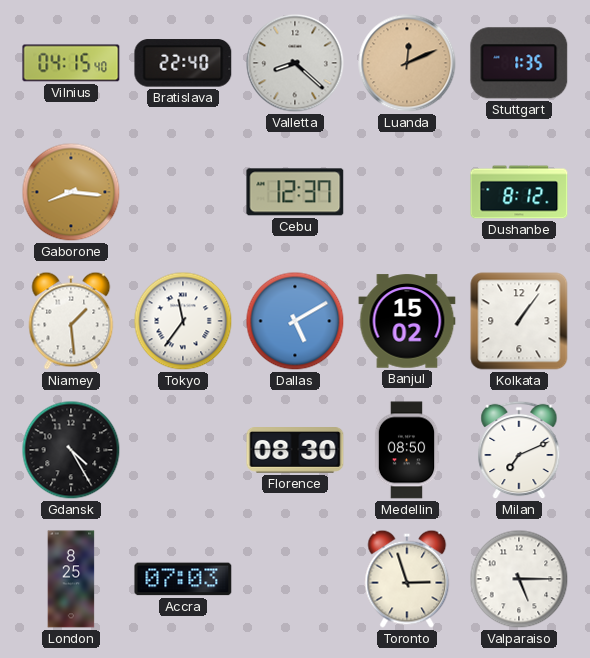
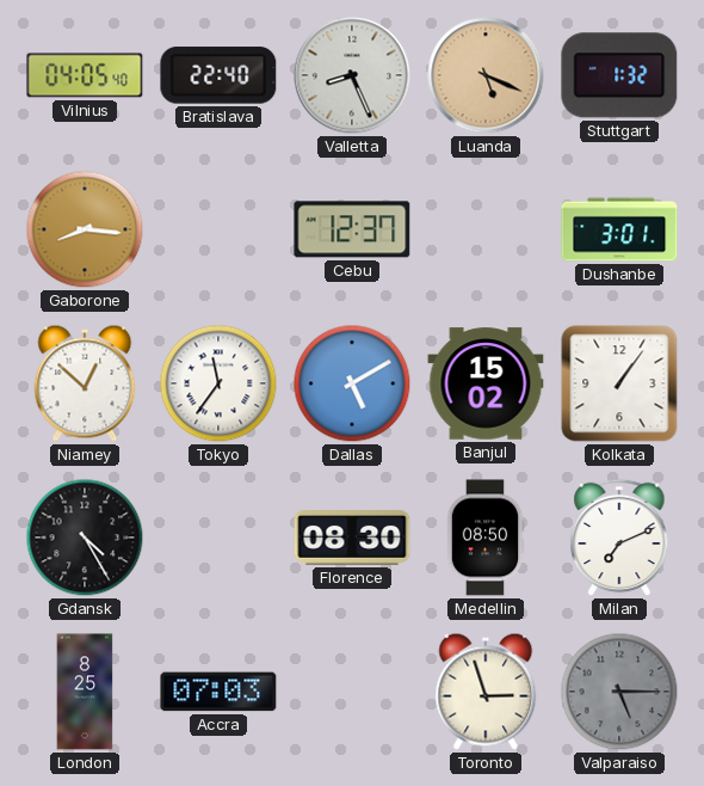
Vilnius: 04:15 -> 04:05 (85, 75)
Valletta: 8:22 -> 8:26 (352, 75)
Luanda: 12:11 -> 5:19 (486, 75)
Stuttgart: 1:35 -> 1:32 (619, 75)
Dushanbe: 8:12 -> 3:01 (619, 229)
Niamey: 1:29 -> 12:52 (85, 383)
Valparaiso dial: white -> grey (619, 692)
